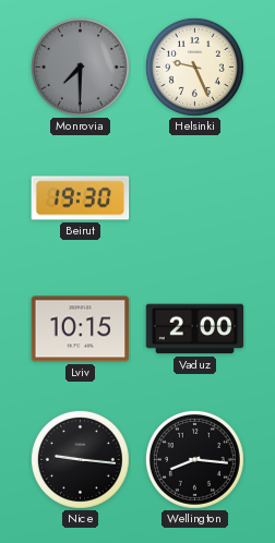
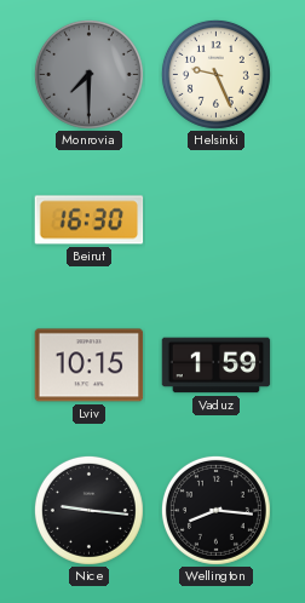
Beirut: 19:30 -> 16:30 (90, 220)
Vaduz: 2:00 -> 1:59 (217, 366)
